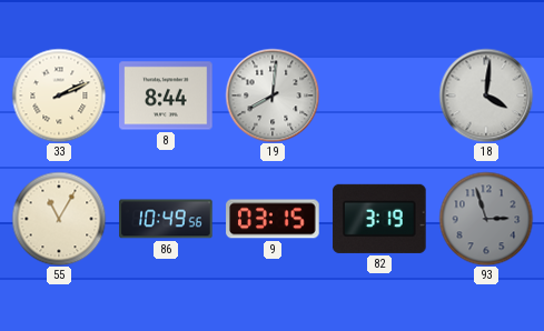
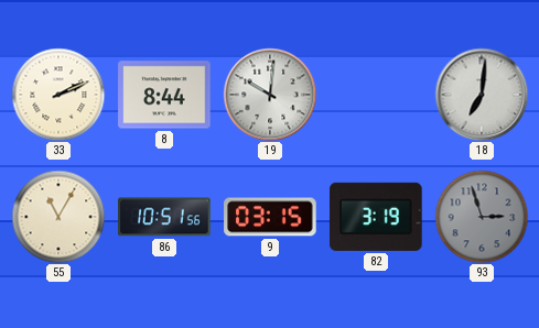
19: 8:01 -> 10:01 (270, 95)
18: 4:01 -> 7:01 (482, 95)
86: 10:49 -> 10:51 (164, 217)
